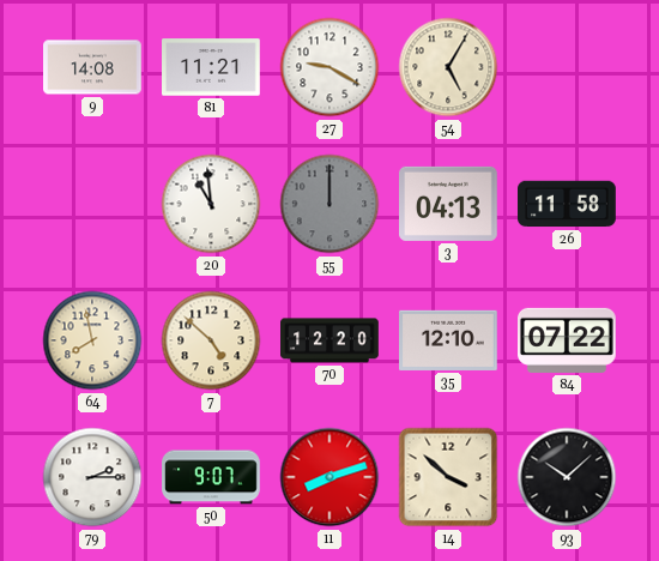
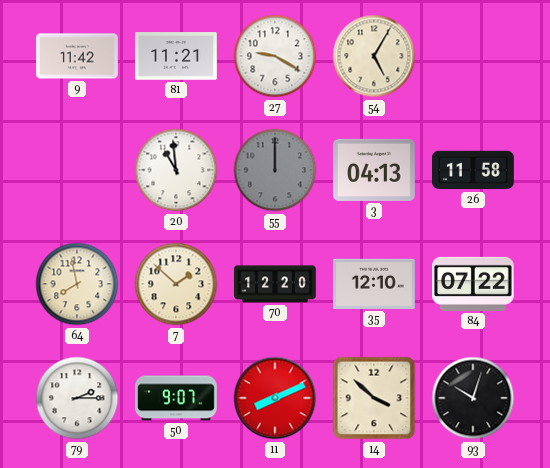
9: 14:08 -> 11:42 (78, 56)
7: 4:52 -> 1:52 (176, 284)
11: 8:12 -> 8:11 (275, 398)
93: 10:08 -> 10:03 (473, 398)
